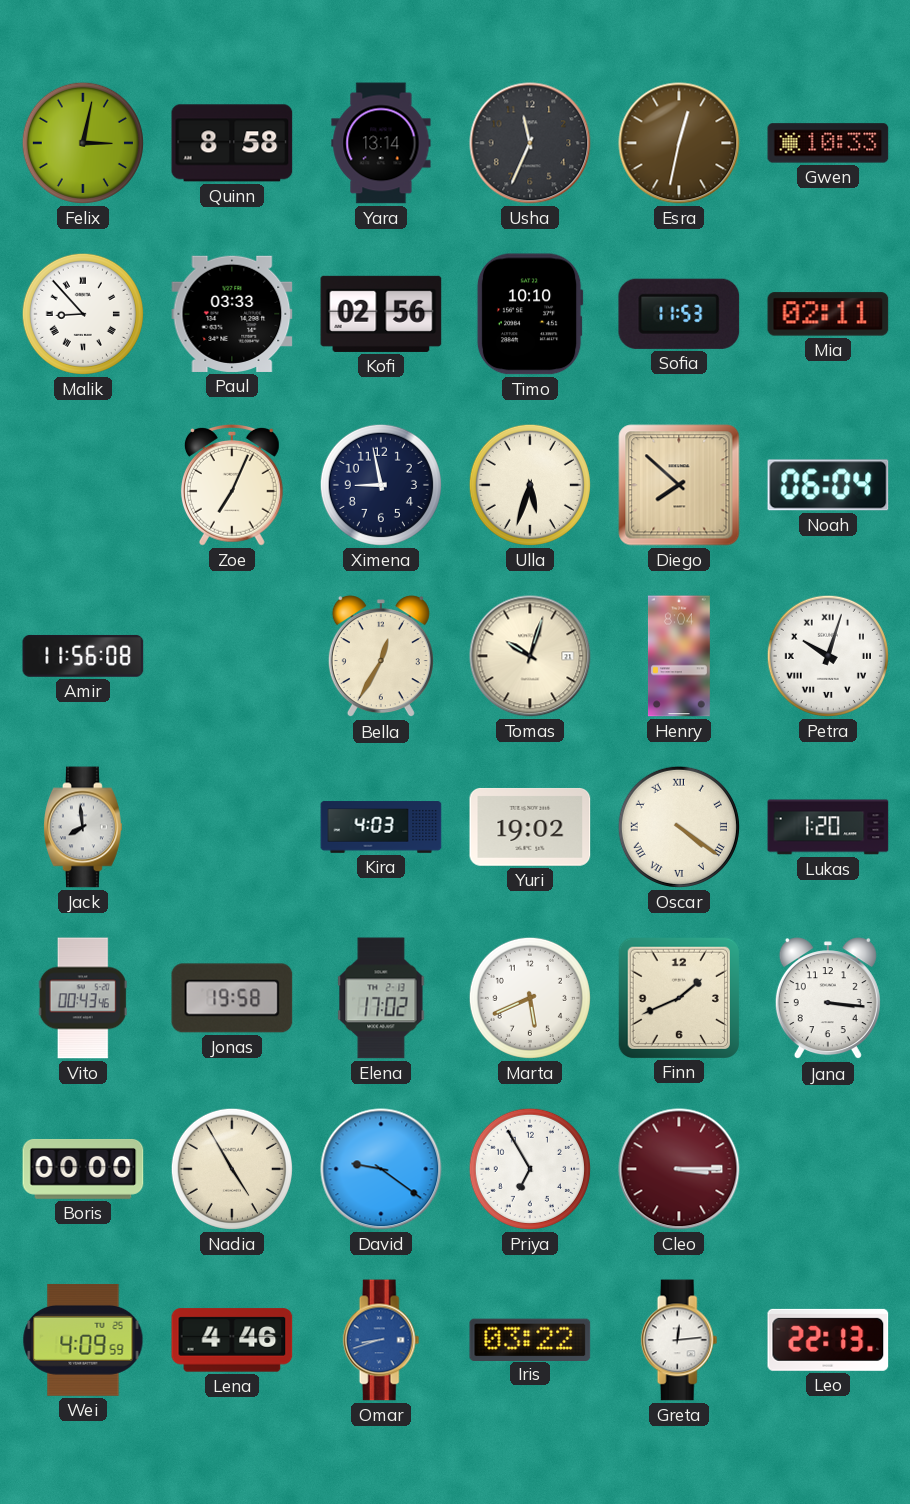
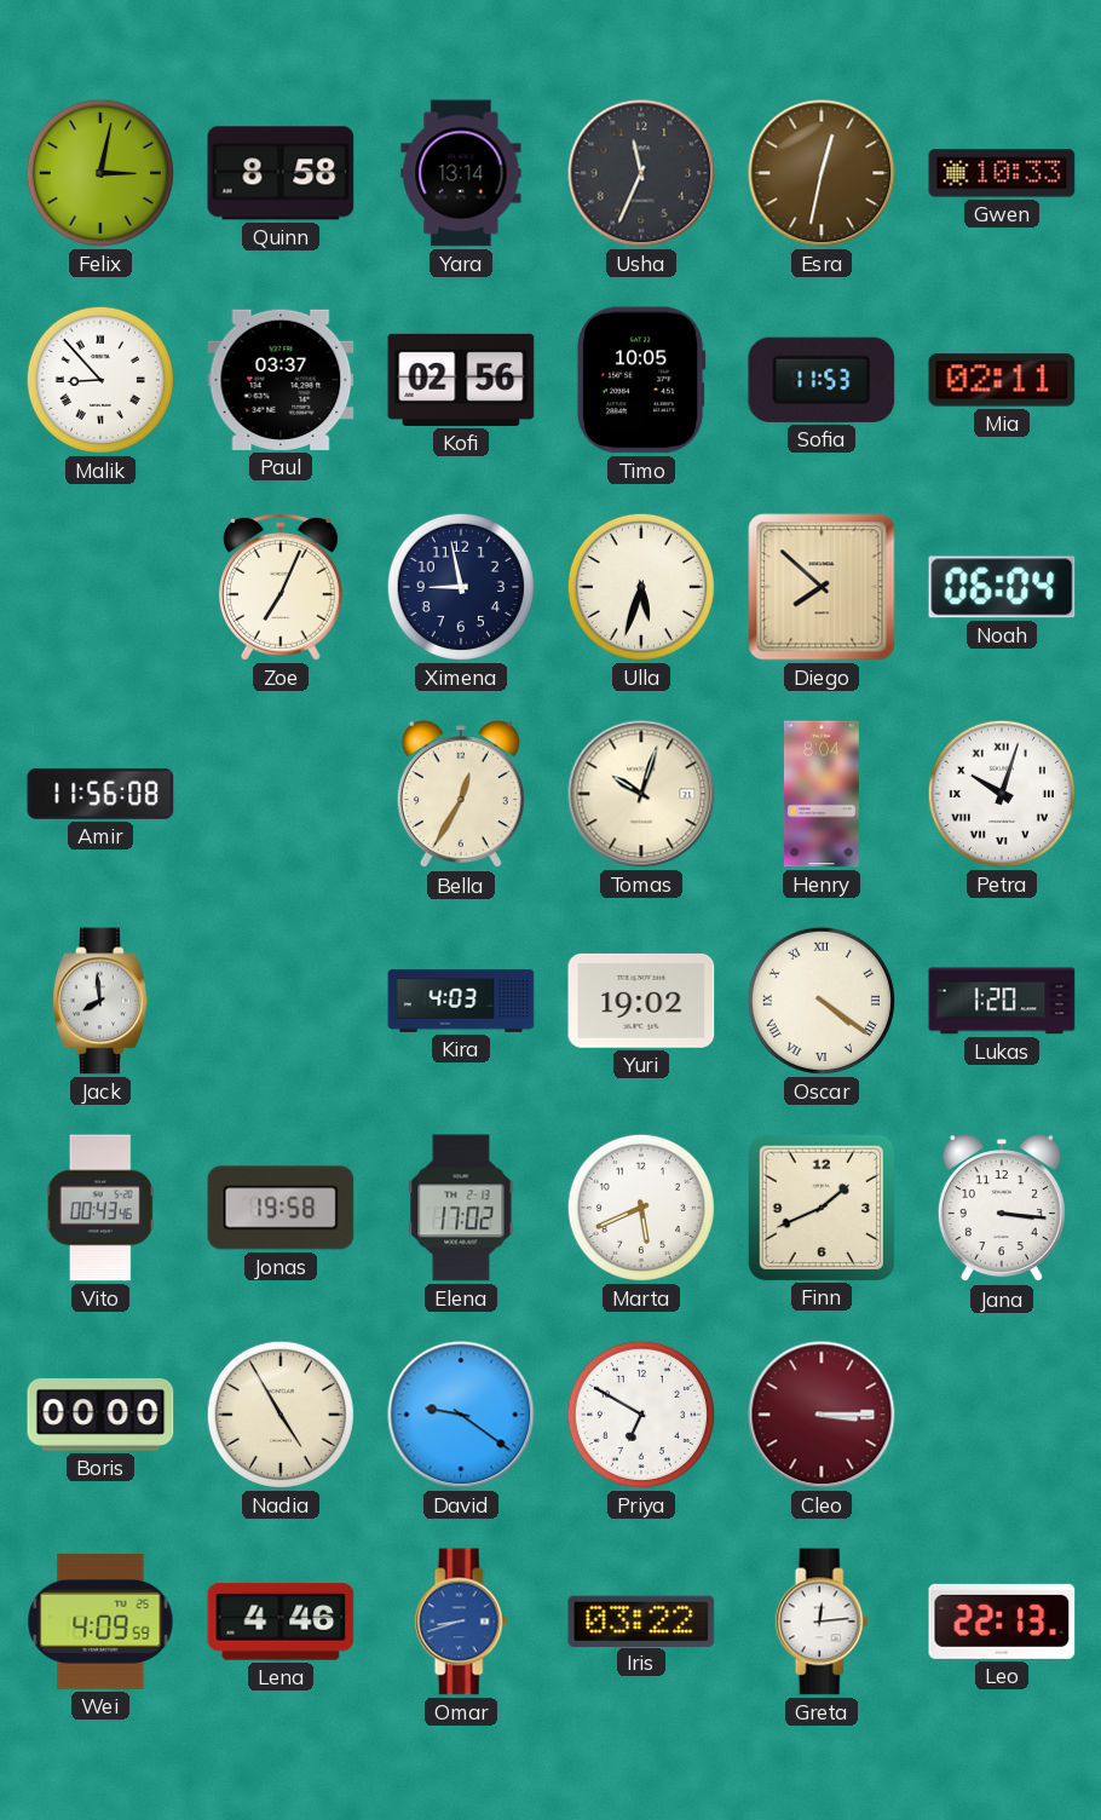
Paul: 03:33 -> 03:37 (281, 380)
Timo: 10:10 -> 10:05 (641, 380)
Priya: 6:55 -> 6:50 (641, 1415)
